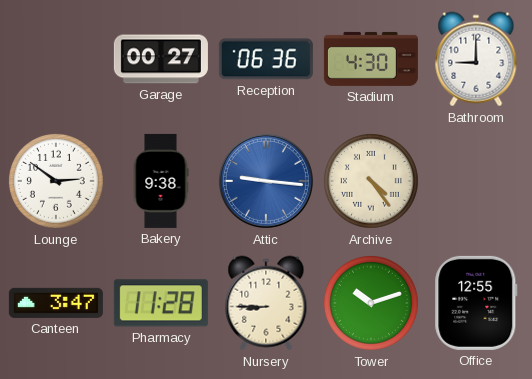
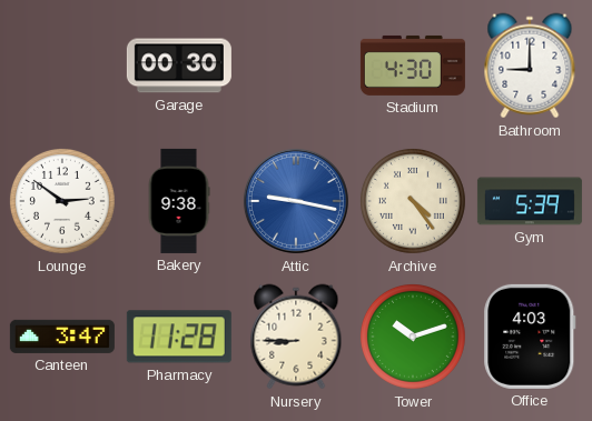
Garage: 00:27 -> 00:30 (179, 66)
Reception: 06:36 -> none (266, 59)
Attic: 9:16 -> 9:17 (296, 201)
Gym: none -> 5:39 (530, 201)
Office: 12:55 -> 4:03 (530, 337)
